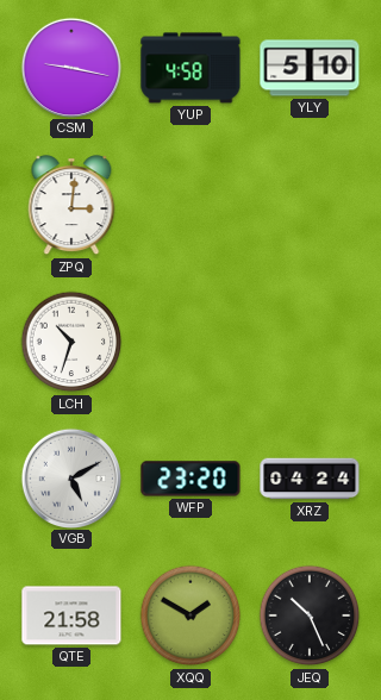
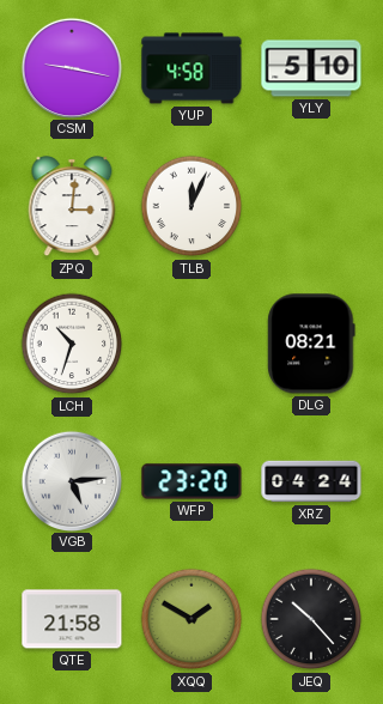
TLB: none -> 12:04 (191, 206)
DLG: none -> 08:21 (311, 344)
VGB: 5:10 -> 5:14 (71, 480)
JEQ: 10:26 -> 10:23 (311, 619)
